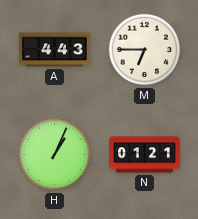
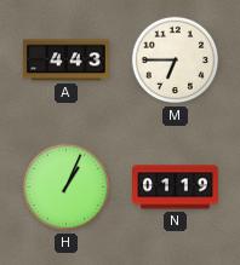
N: 01:21 -> 01:19 (176, 188)
